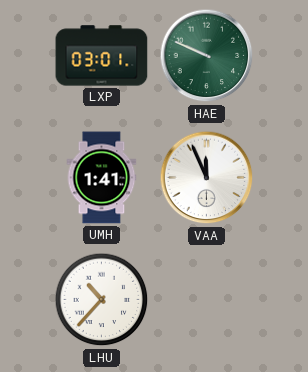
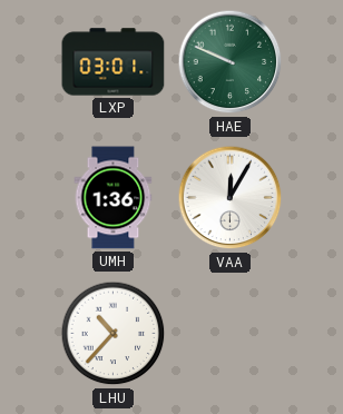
UMH: 1:41 -> 1:36 (114, 198)
VAA: 11:56 -> 12:05 (231, 198)
